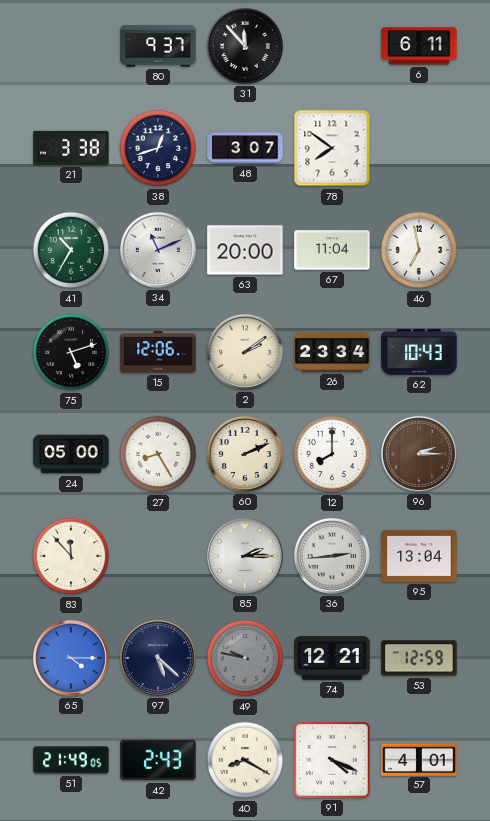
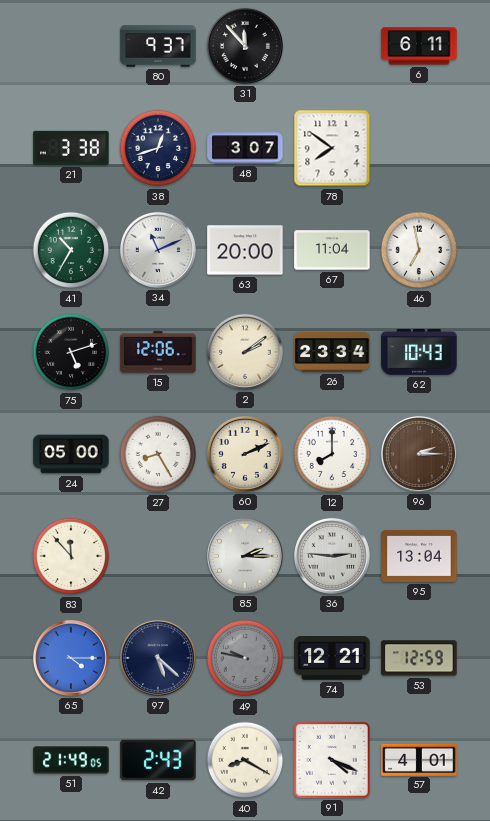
36: 2:44 -> 2:46 (332, 556)
